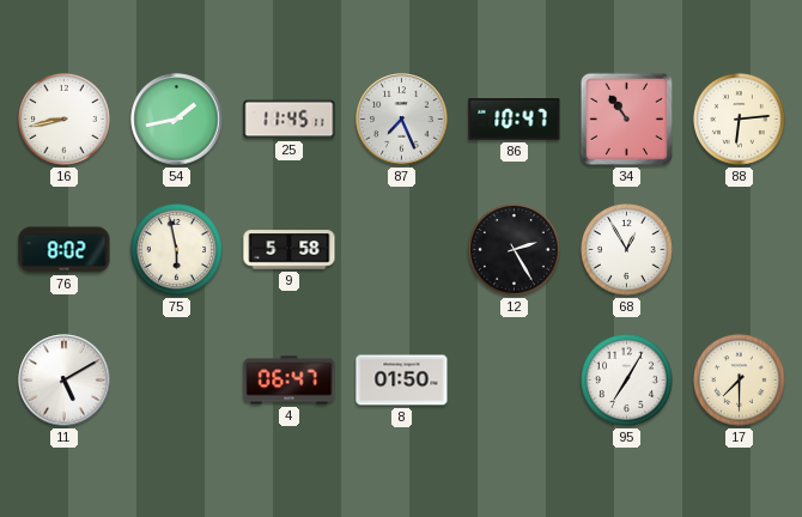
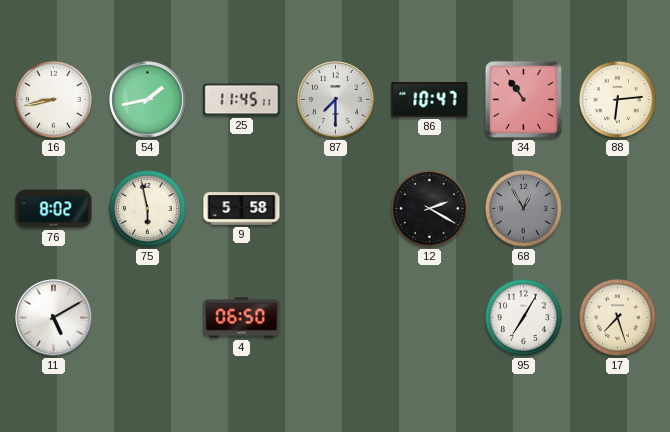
87: 7:26 -> 7:30 (336, 100)
12: 2:25 -> 2:20 (429, 208)
68 dial: white -> grey (523, 208)
4: 06:47 -> 06:50 (242, 318)
8: 01:50 -> none (402, 381)
17: 7:30 -> 7:27 (617, 317)
